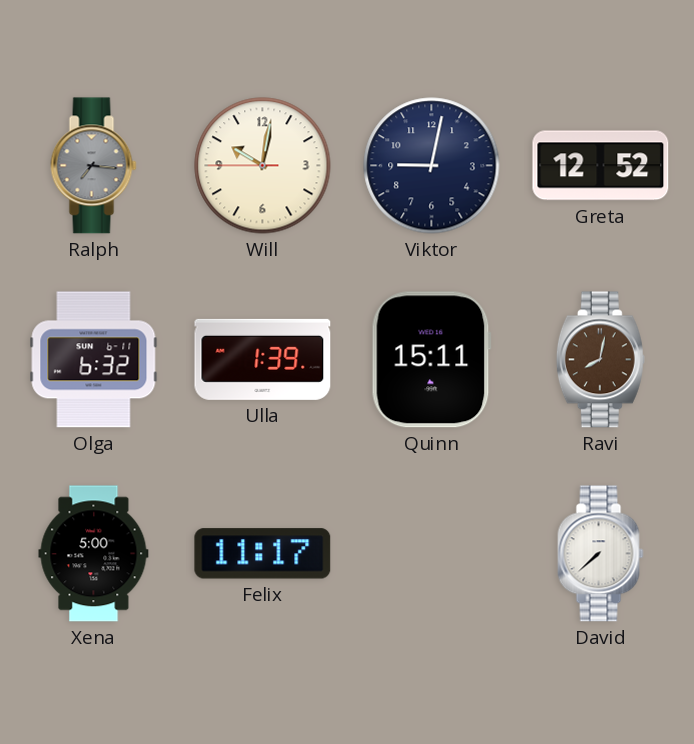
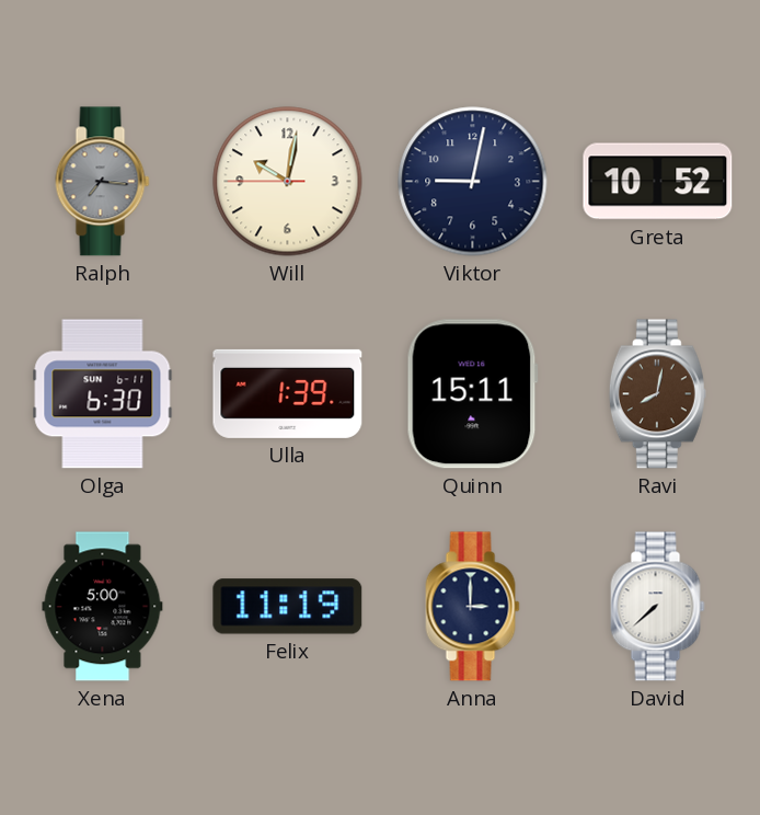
Greta: 12:52 -> 10:52 (658, 182)
Olga: 6:32 -> 6:30 (103, 394)
Felix: 11:17 -> 11:19 (288, 607)
Anna: none -> 3:00 (473, 607)
